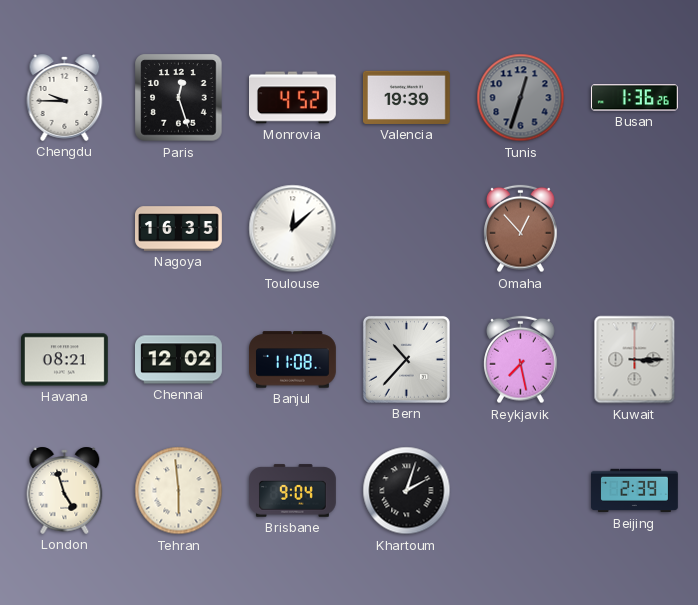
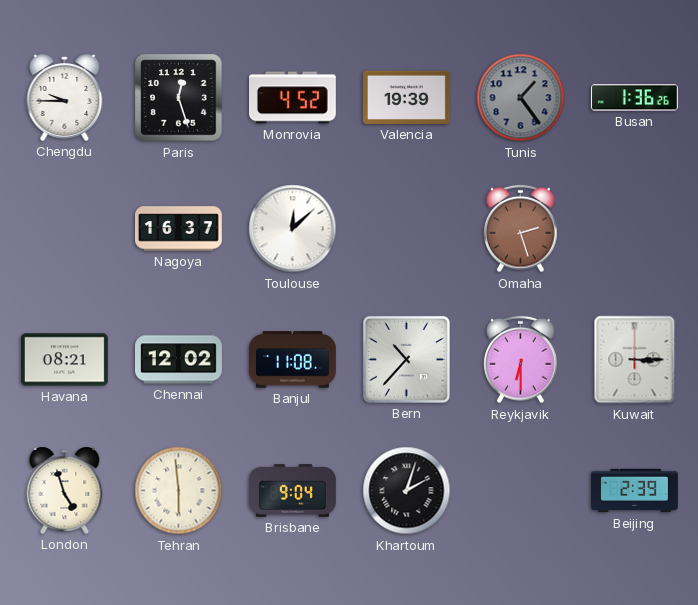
Tunis: 12:33 -> 1:24 (521, 98)
Nagoya: 16:35 -> 16:37 (179, 229)
Omaha: 12:53 -> 2:27 (521, 229)
Reykjavik: 7:28 -> 6:30 (521, 360)
